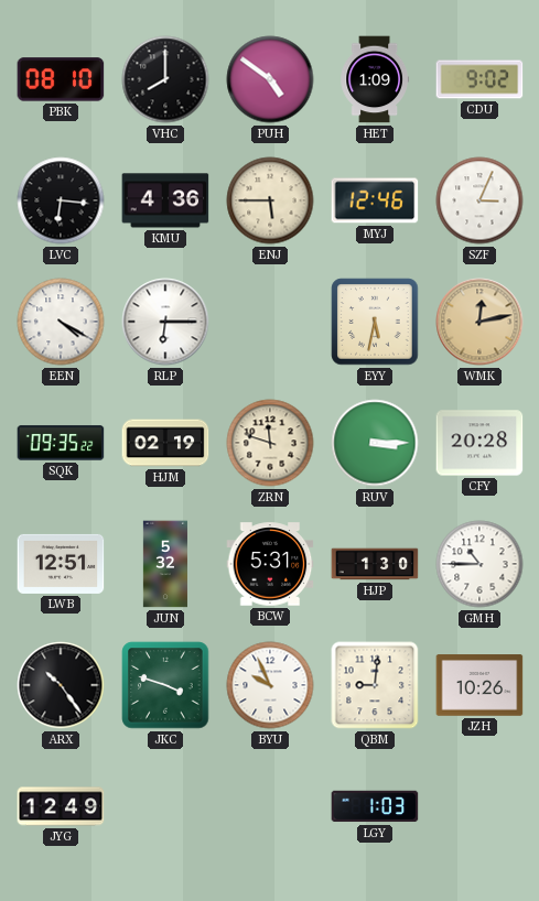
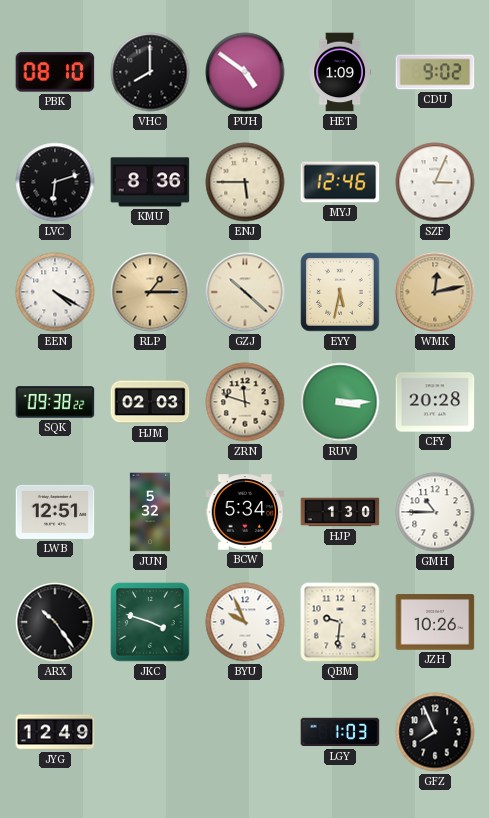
LVC: 6:16 -> 6:12 (55, 182)
KMU: 4:36 -> 8:36 (150, 182)
RLP: 6:15 -> 1:15 (150, 292)
RLP dial: white -> champagne (150, 292)
GZJ: none -> 10:22 (245, 292)
SQK: 09:35 -> 09:38 (55, 402)
HJM: 02:19 -> 02:03 (150, 402)
BCW: 5:31 -> 5:34 (245, 512)
QBM: 9:01 -> 9:31 (340, 622)
GFZ: none -> 7:56 (435, 732)
